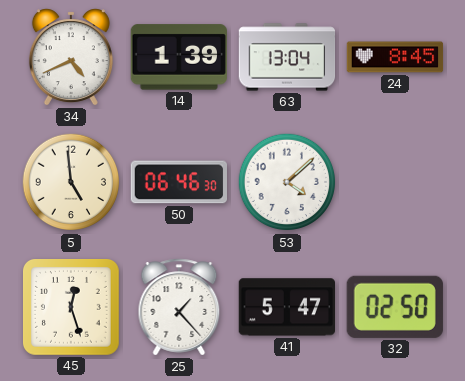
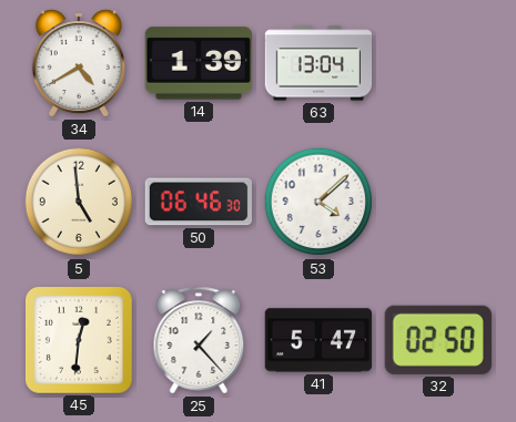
34: 4:41 -> 4:40 (79, 63)
24: 8:45 -> none (395, 57)
45: 12:27 -> 12:31 (80, 341)
